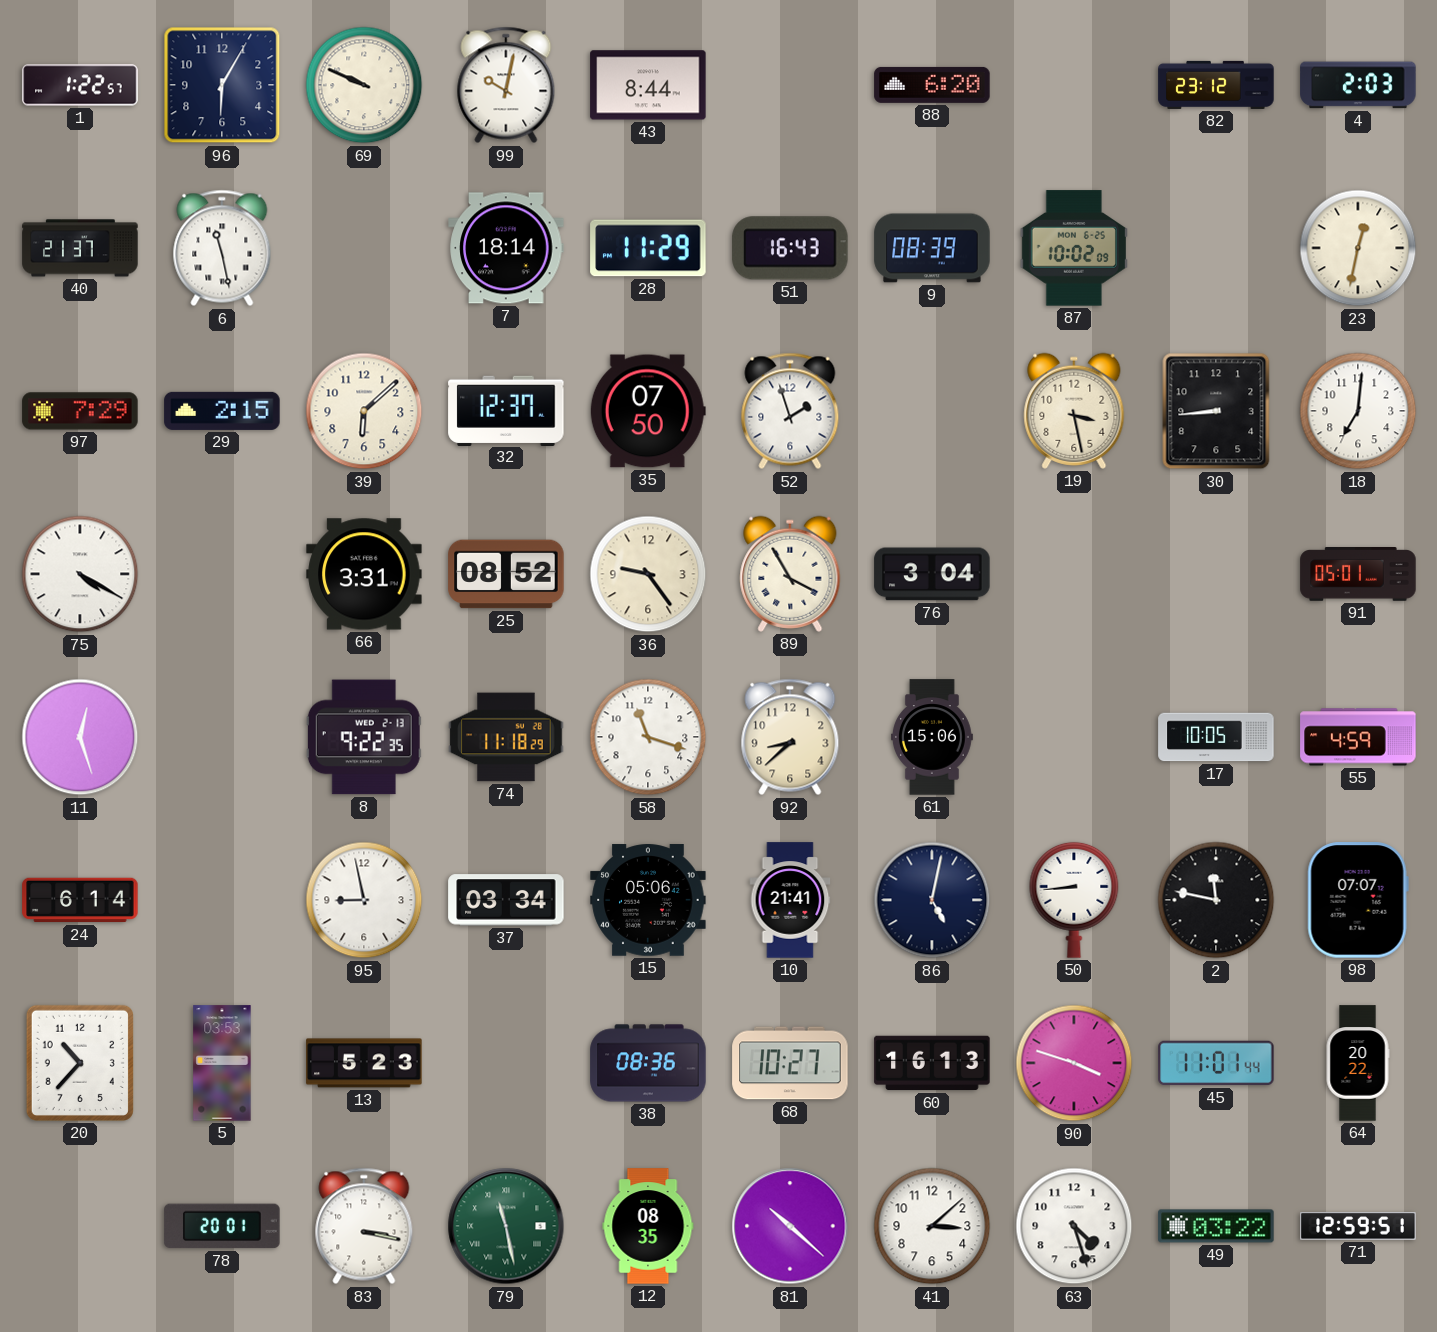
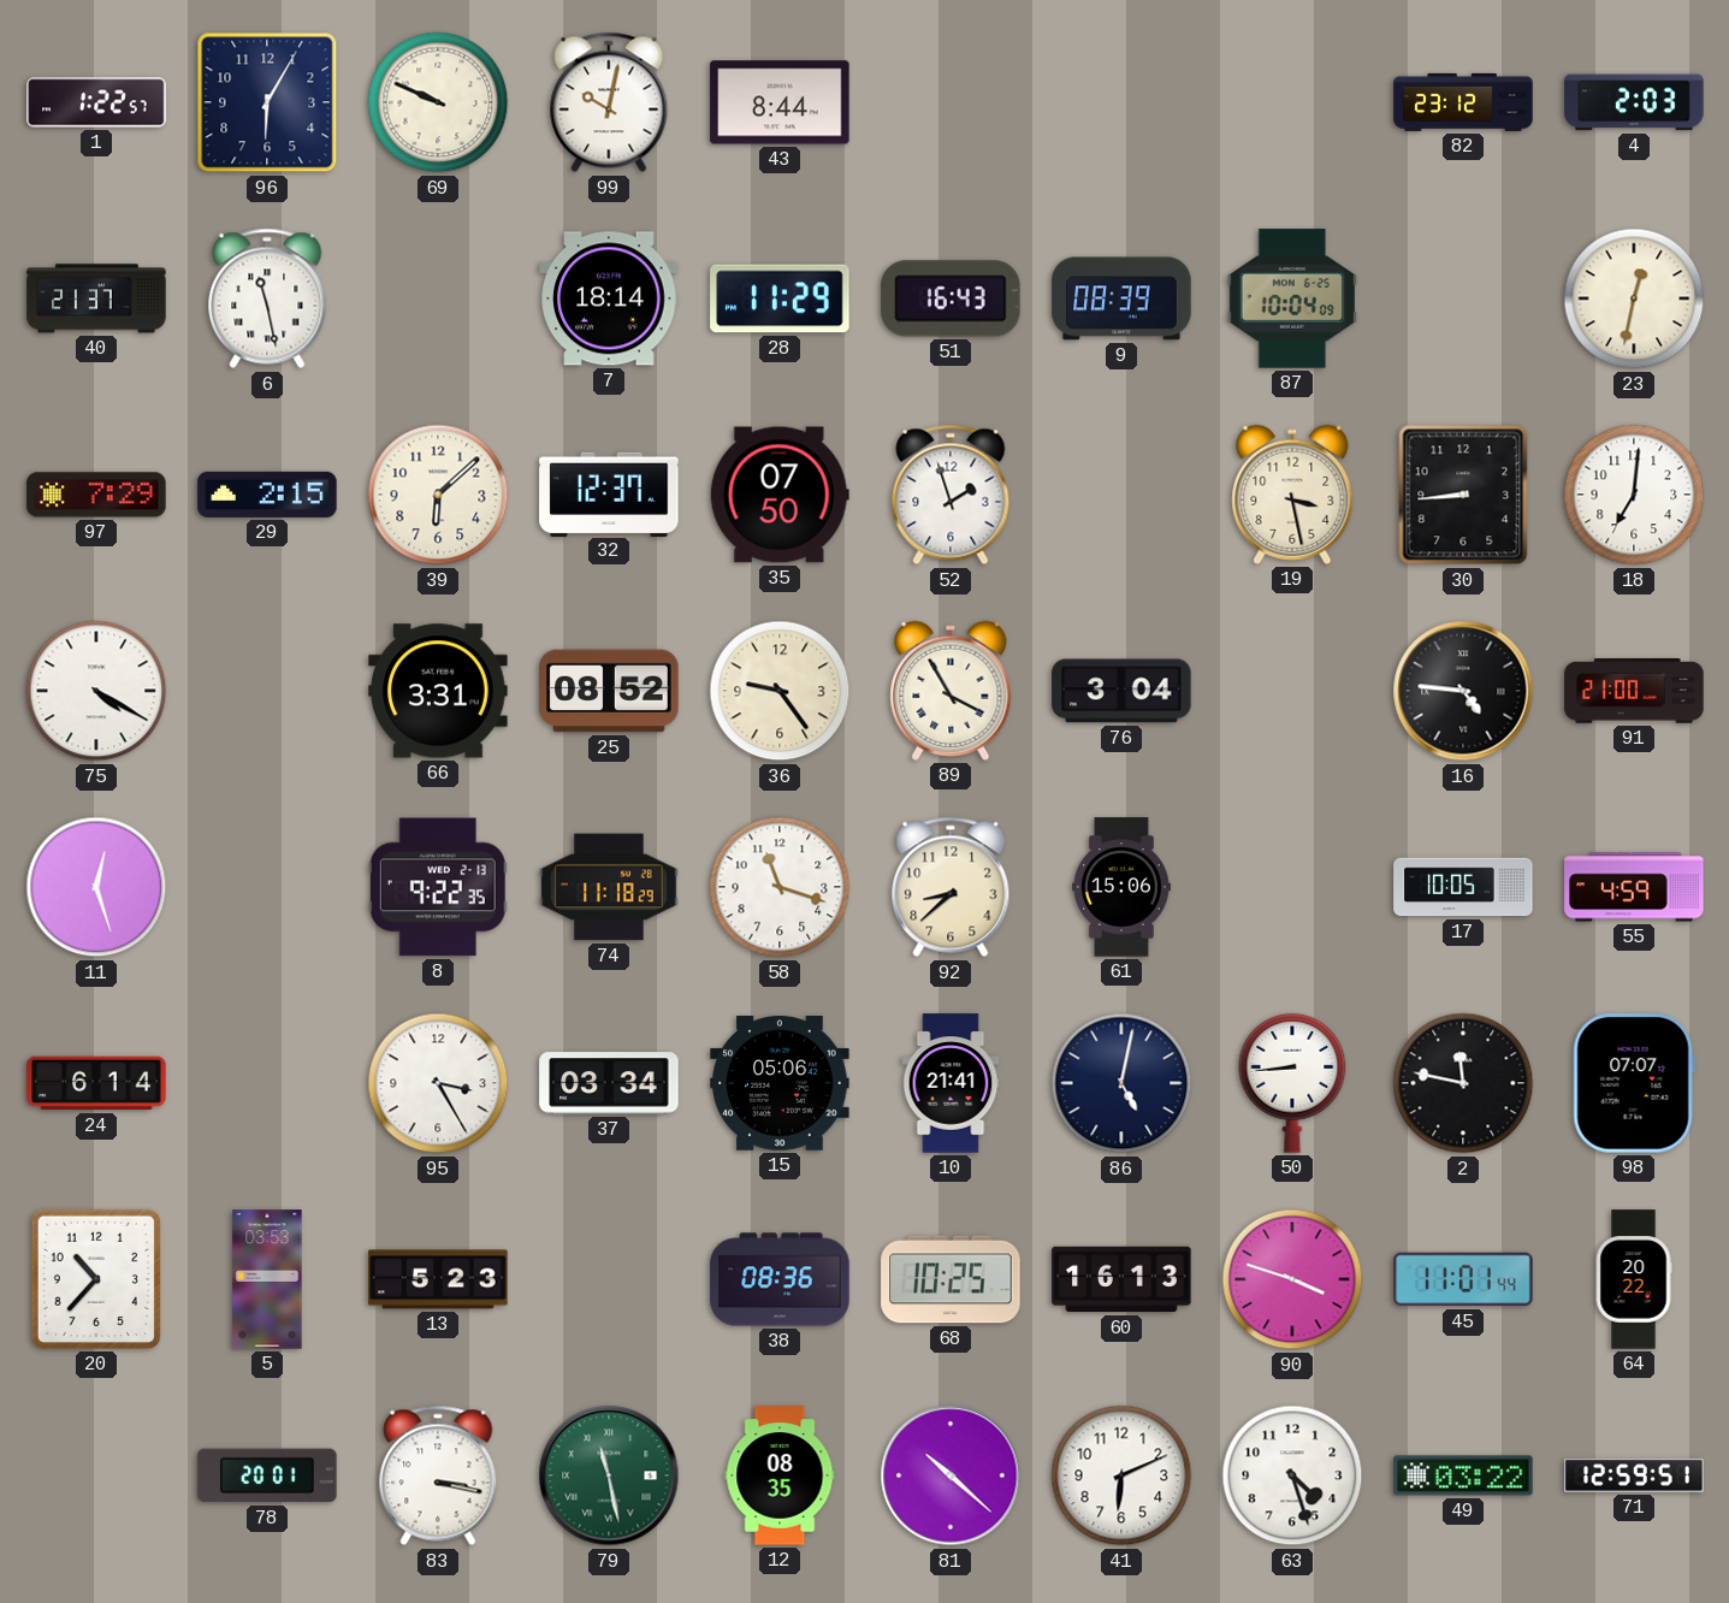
88: 6:20 -> none (932, 85)
87: 10:02 -> 10:04 (1292, 298)
16: none -> 4:46 (1463, 691)
91: 05:01 -> 21:00 (1634, 691)
95: 8:58 -> 3:25 (438, 1083)
68: 10:27 -> 10:25 (951, 1279)
41: 3:08 -> 6:11 (1121, 1475)
